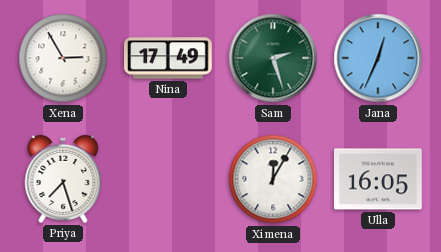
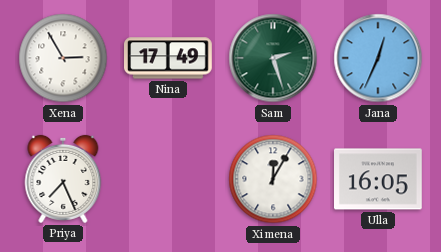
Priya: 7:27 -> 7:26 (63, 179)
